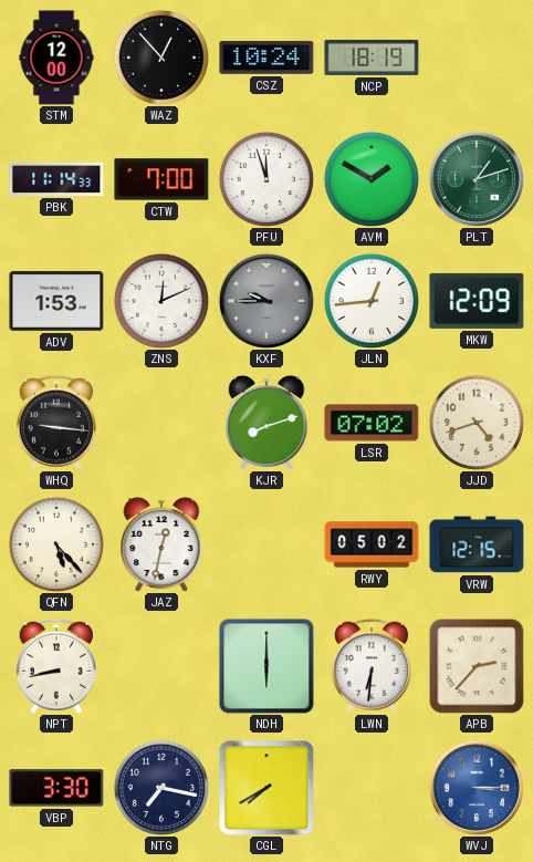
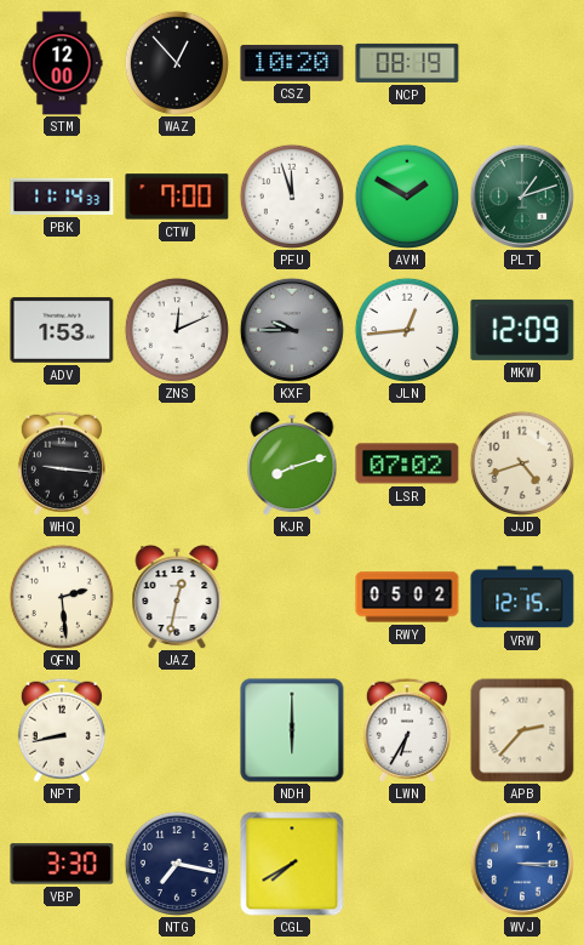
CSZ: 10:24 -> 10:20 (292, 63)
NCP: 18:19 -> 08:19 (407, 63)
QFN: 5:23 -> 2:29 (61, 596)
LWN: 6:31 -> 6:35 (407, 730)
